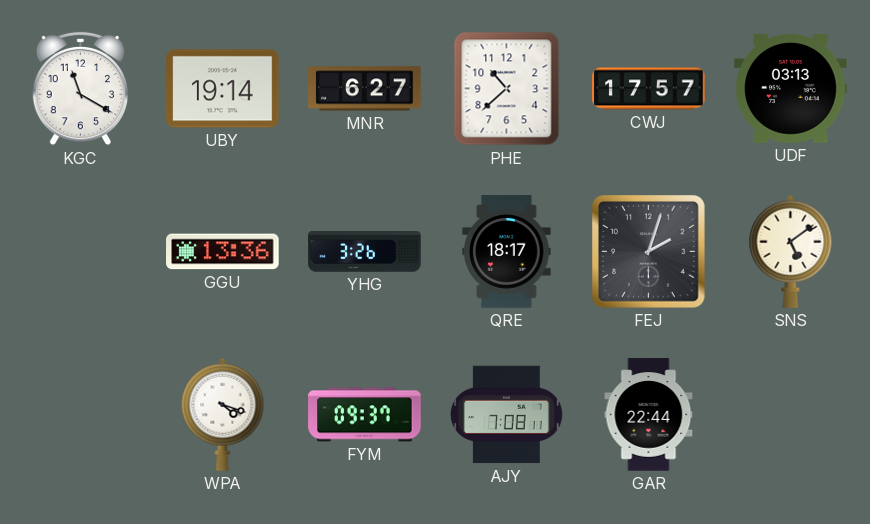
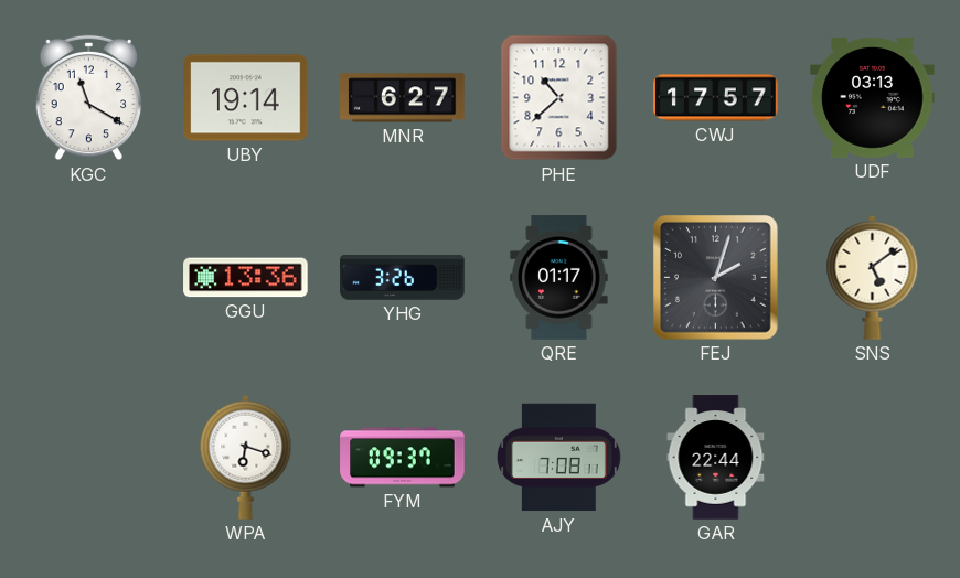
QRE: 18:17 -> 01:17 (559, 278)
WPA: 4:18 -> 6:18 (246, 457)
